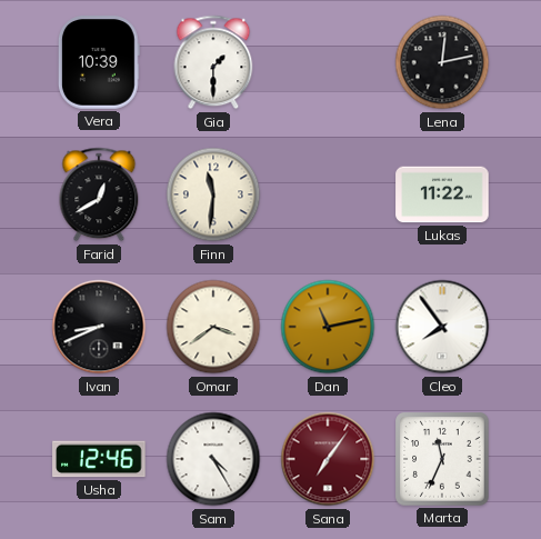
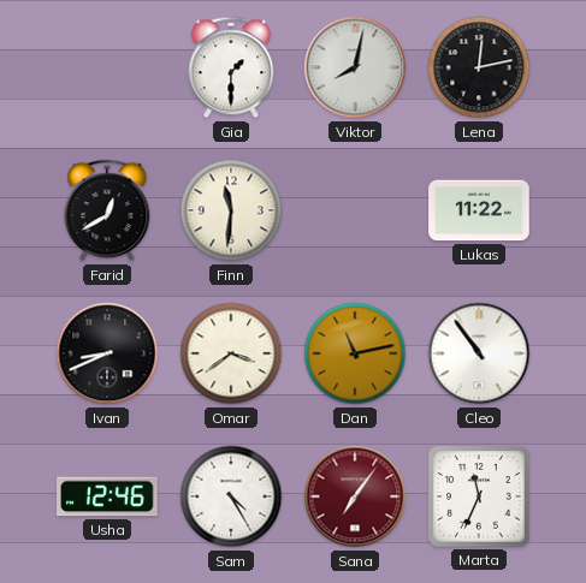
Vera: 10:39 -> none (99, 62)
Viktor: none -> 8:02 (355, 67)
Cleo: 7:54 -> 10:54 (479, 353)
